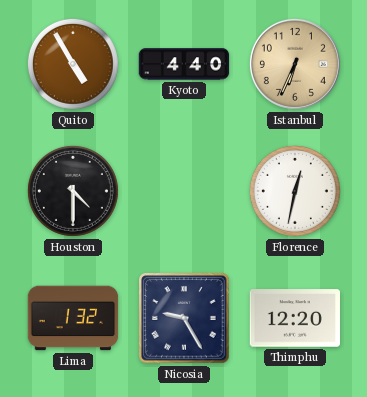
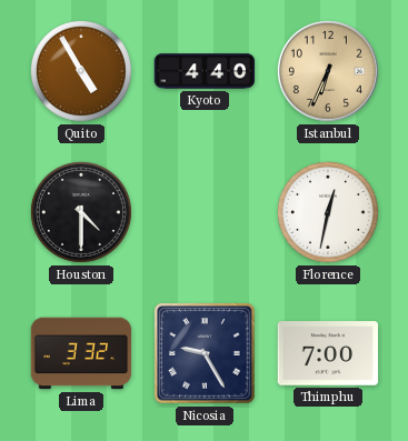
Lima: 1:32 -> 3:32 (81, 353)
Thimphu: 12:20 -> 7:00 (328, 353)
